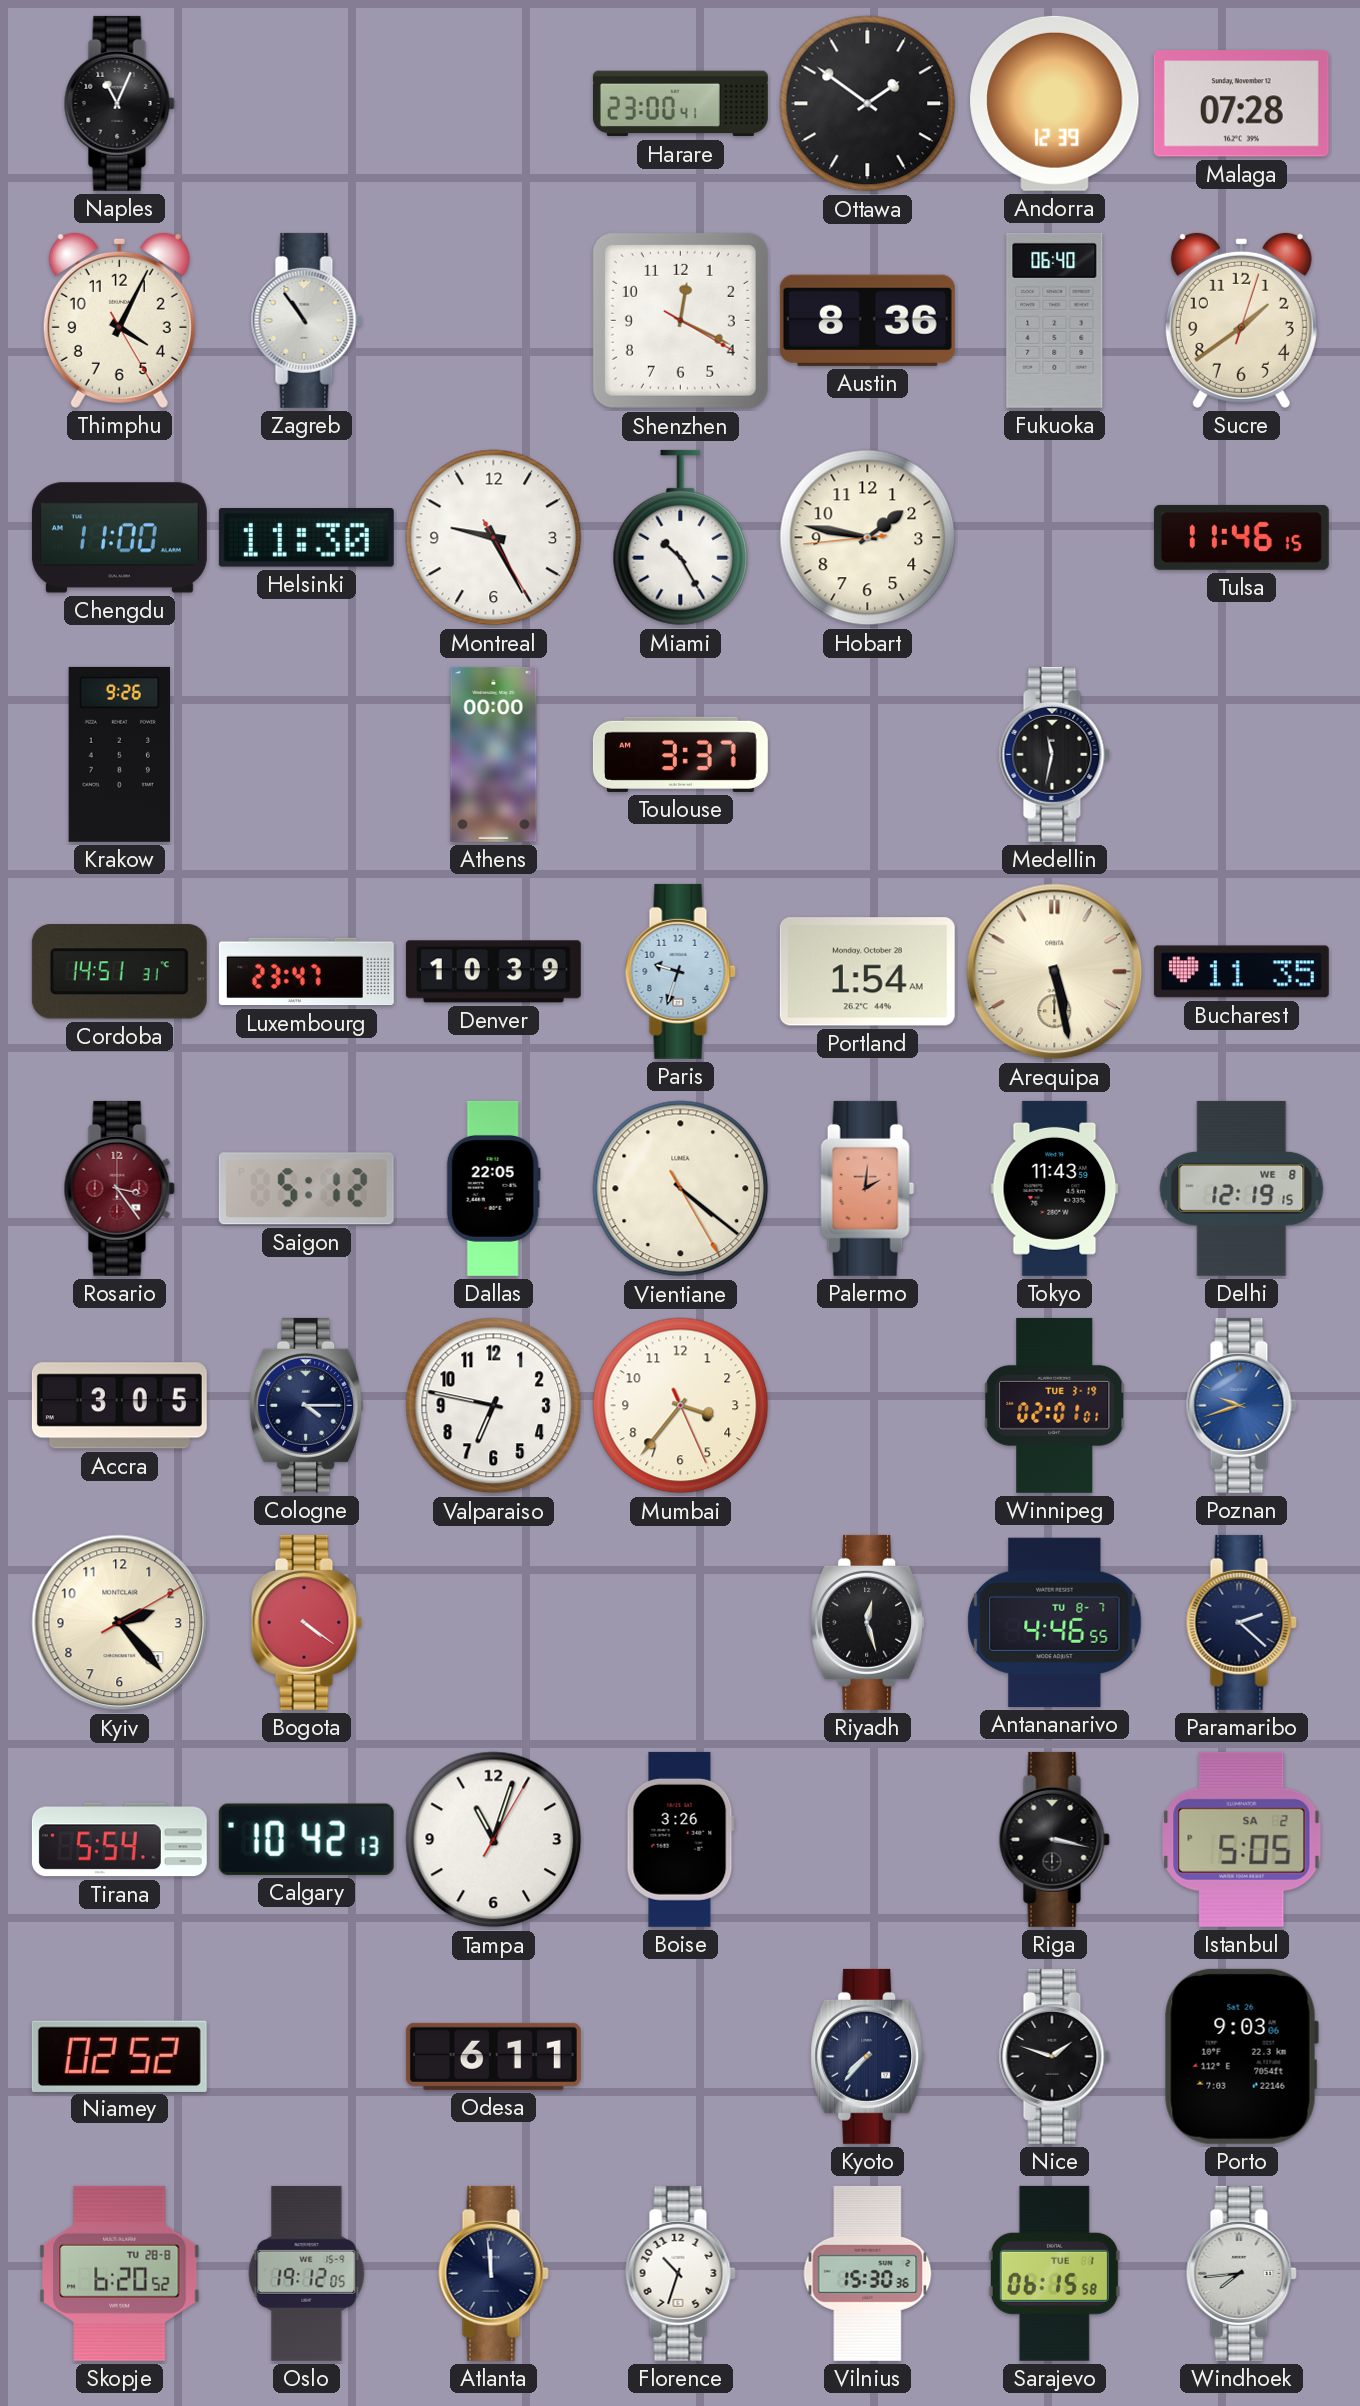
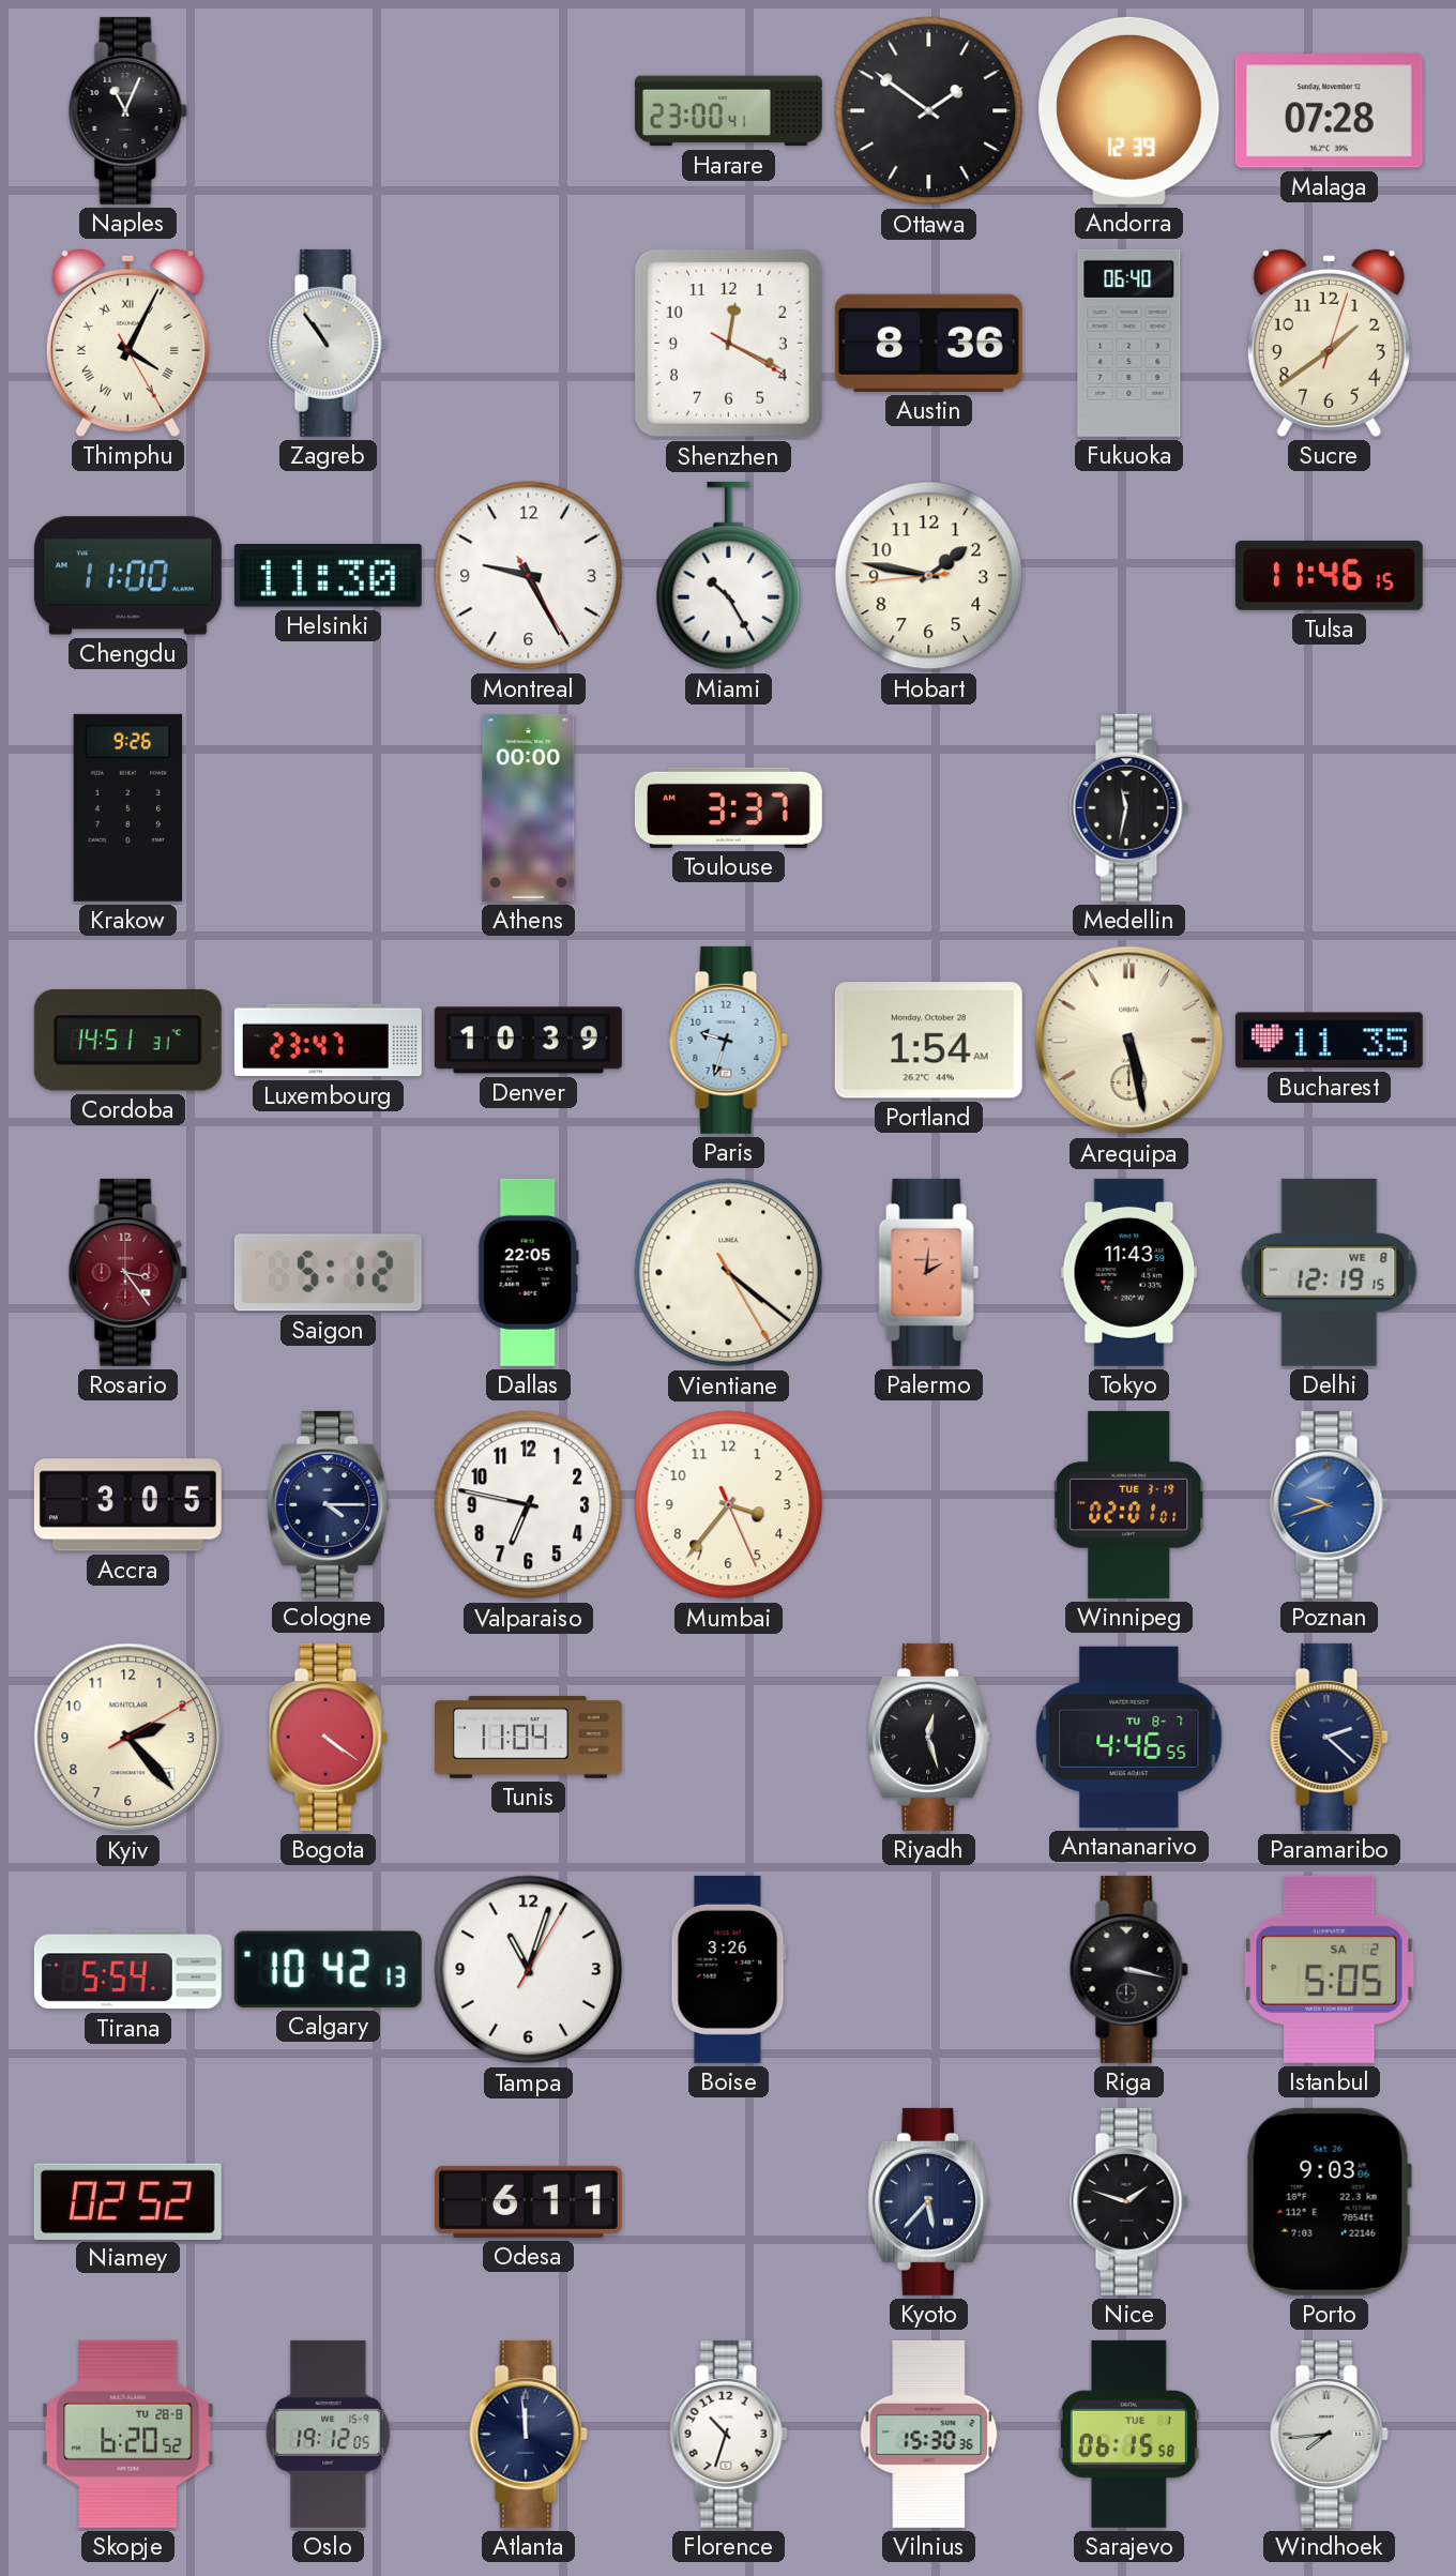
Thimphu numerals: Arabic -> Roman (127, 343)
Tunis: none -> 11:04 (528, 1738)
Kyoto: 7:37 -> 5:37 (929, 2201)
